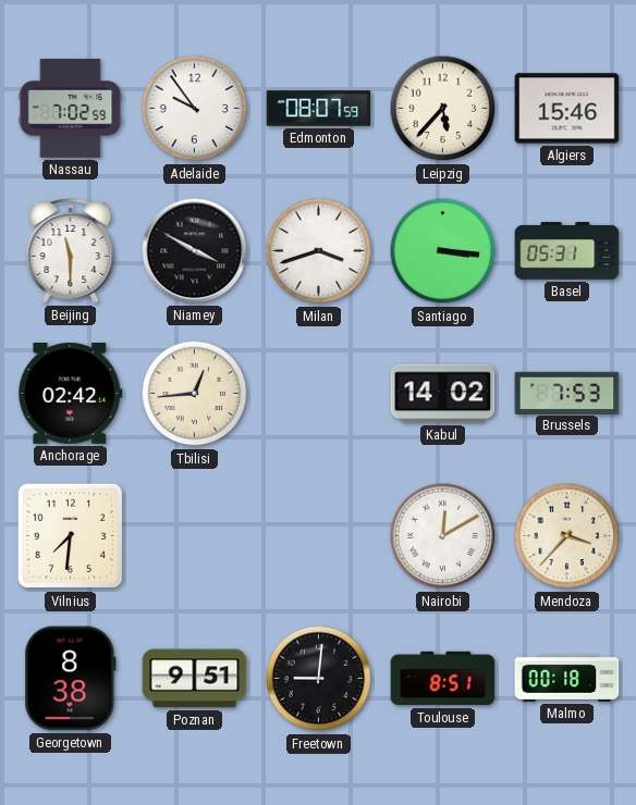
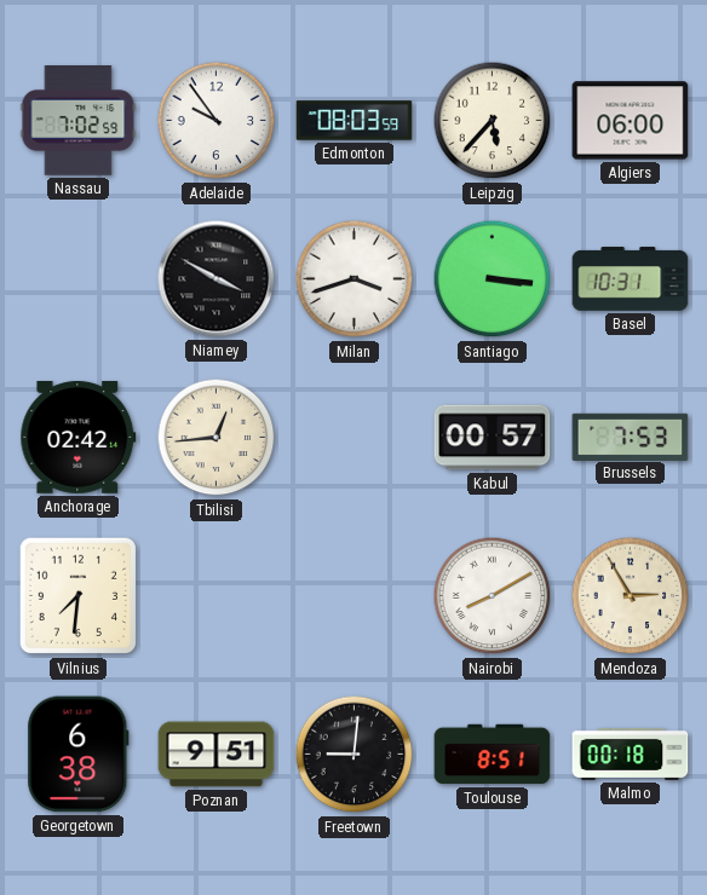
Edmonton: 08:07 -> 08:03 (355, 121)
Algiers: 15:46 -> 06:00 (631, 121)
Beijing: 11:30 -> none (71, 251)
Basel: 05:31 -> 10:31 (631, 279)
Kabul: 14:02 -> 00:57 (493, 438)
Nairobi: 12:10 -> 8:10 (493, 596)
Mendoza: 3:37 -> 2:55 (631, 596)
Georgetown: 8:38 -> 6:38 (79, 755)
